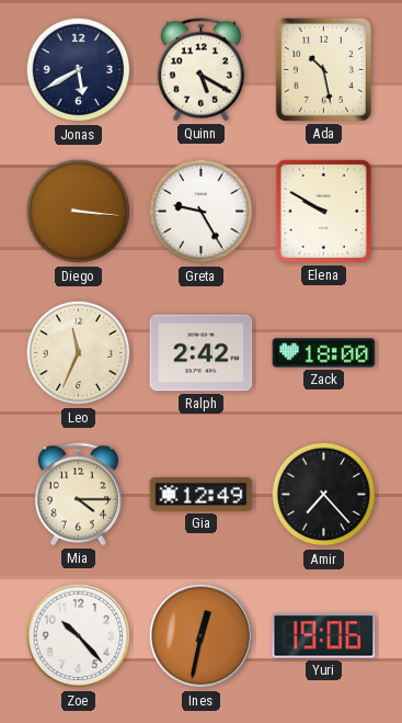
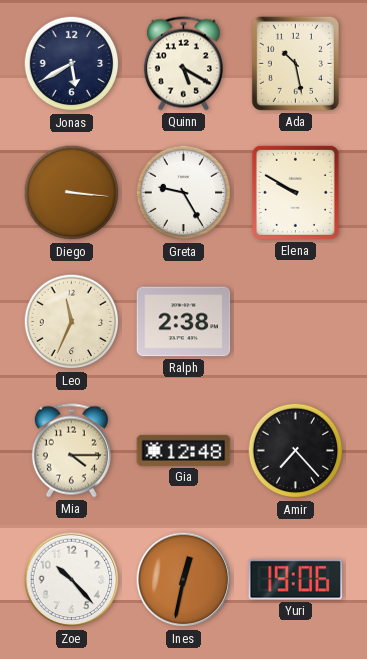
Ralph: 2:42 -> 2:38 (184, 322)
Zack: 18:00 -> none (324, 353)
Gia: 12:49 -> 12:48 (184, 450)
